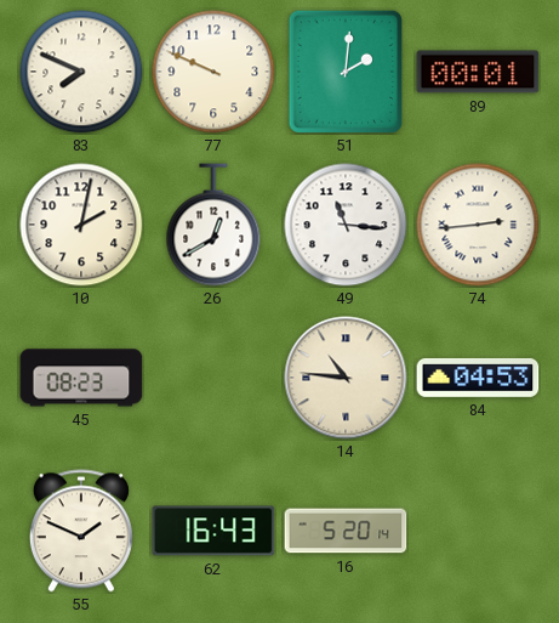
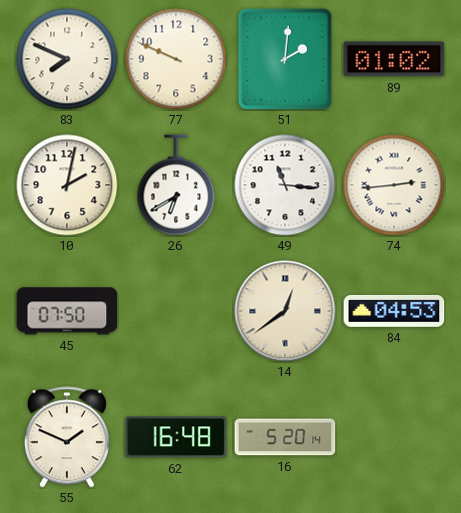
89: 00:01 -> 01:02 (394, 59)
26: 12:40 -> 6:40 (176, 185)
45: 08:23 -> 07:50 (67, 311)
14: 10:46 -> 12:39 (285, 311)
62: 16:43 -> 16:48 (176, 437)
